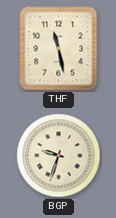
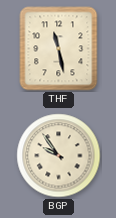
BGP: 9:33 -> 9:54 (59, 156)
